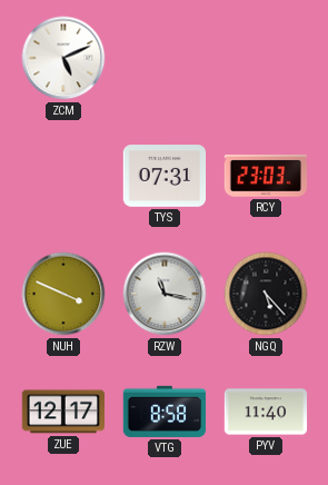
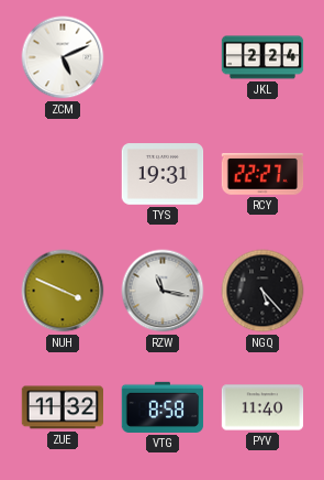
JKL: none -> 2:24 (262, 57)
TYS: 07:31 -> 19:31 (163, 174)
RCY: 23:03 -> 22:27 (262, 174)
ZUE: 12:17 -> 11:32 (63, 407)
